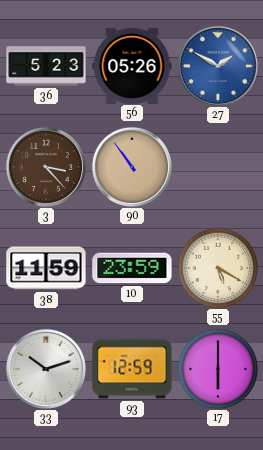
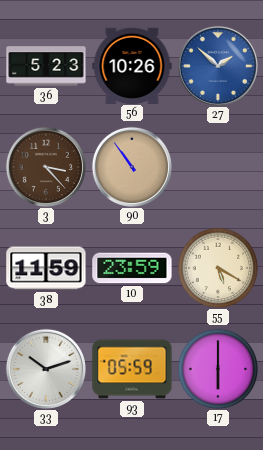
56: 05:26 -> 10:26 (132, 65)
27: 1:50 -> 1:52 (218, 66)
93: 12:59 -> 05:59 (132, 369)
